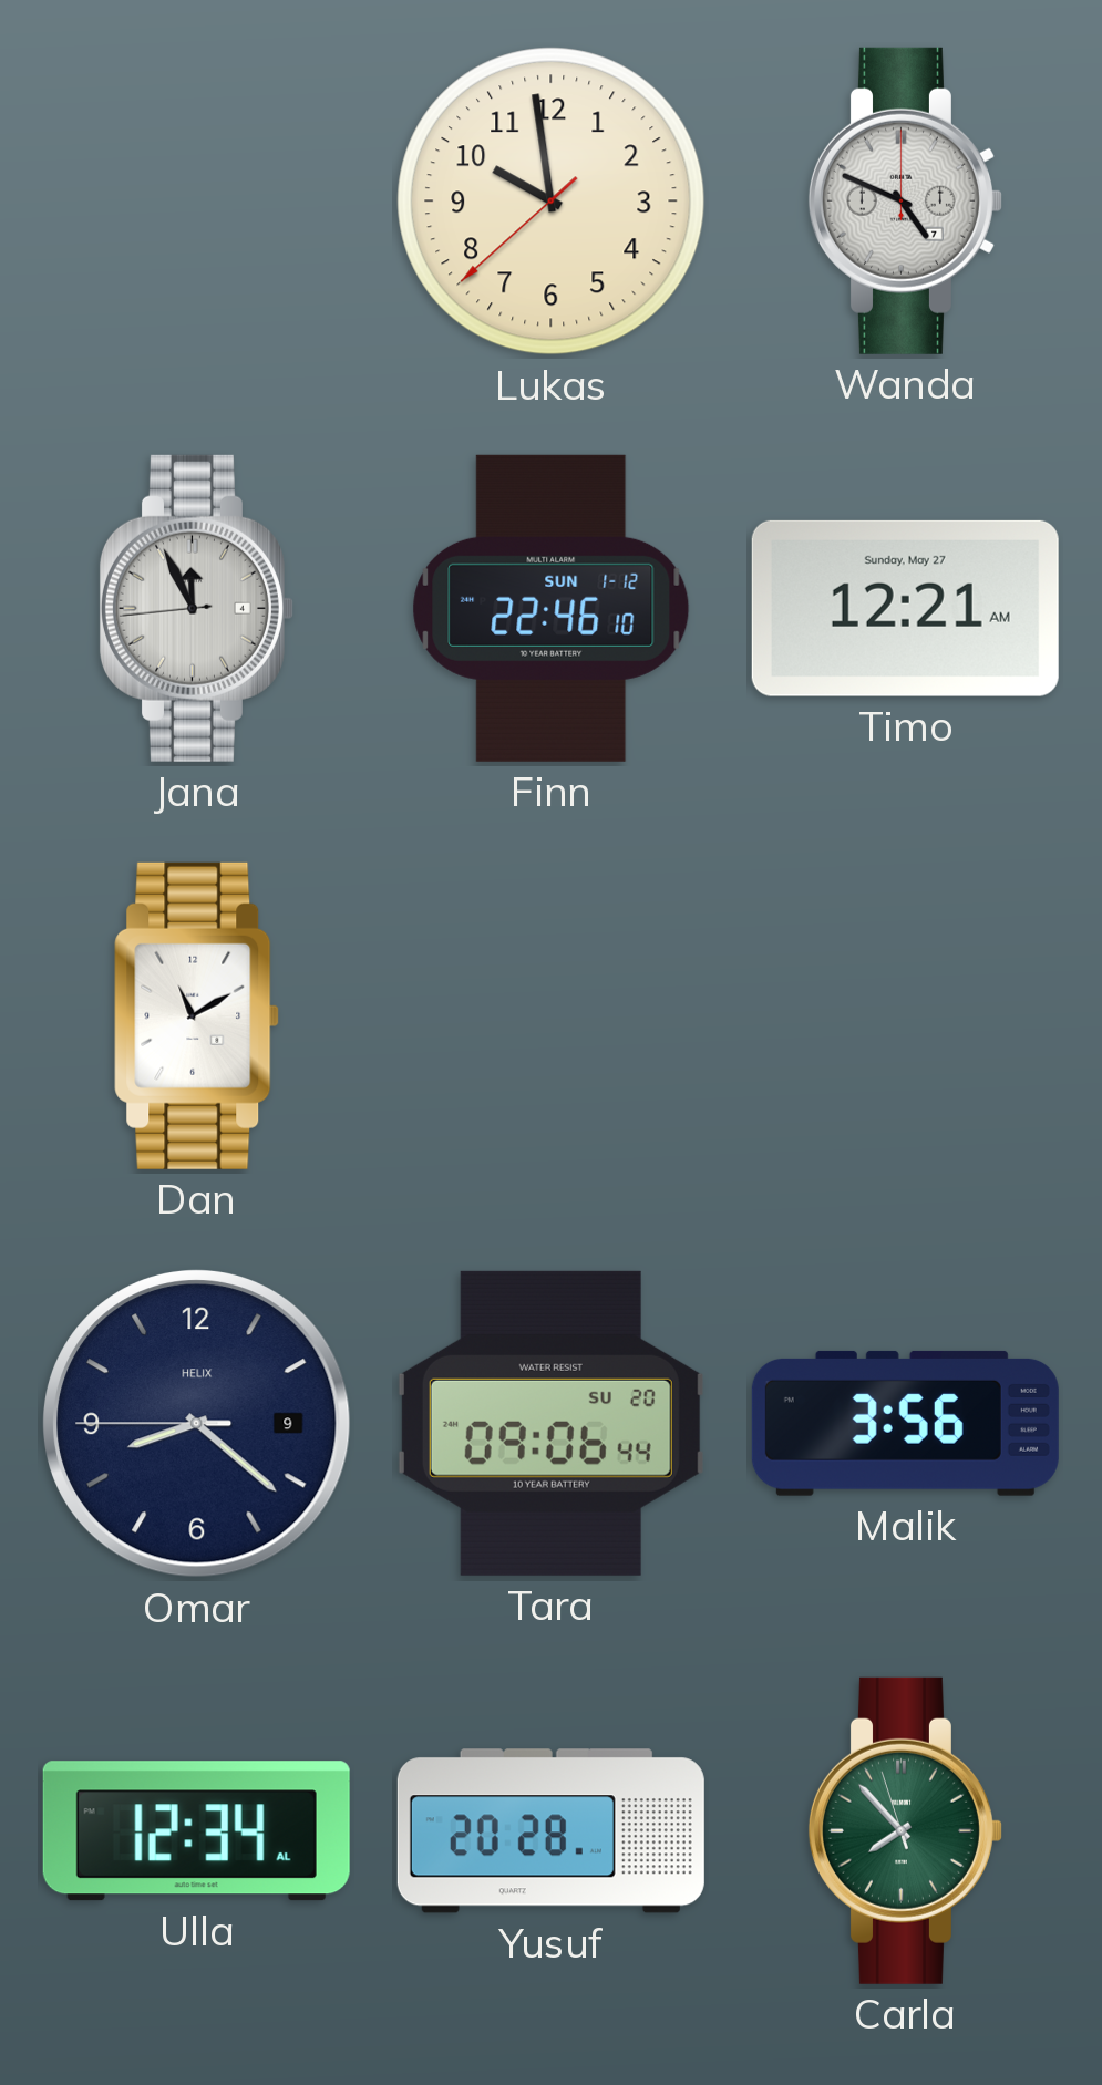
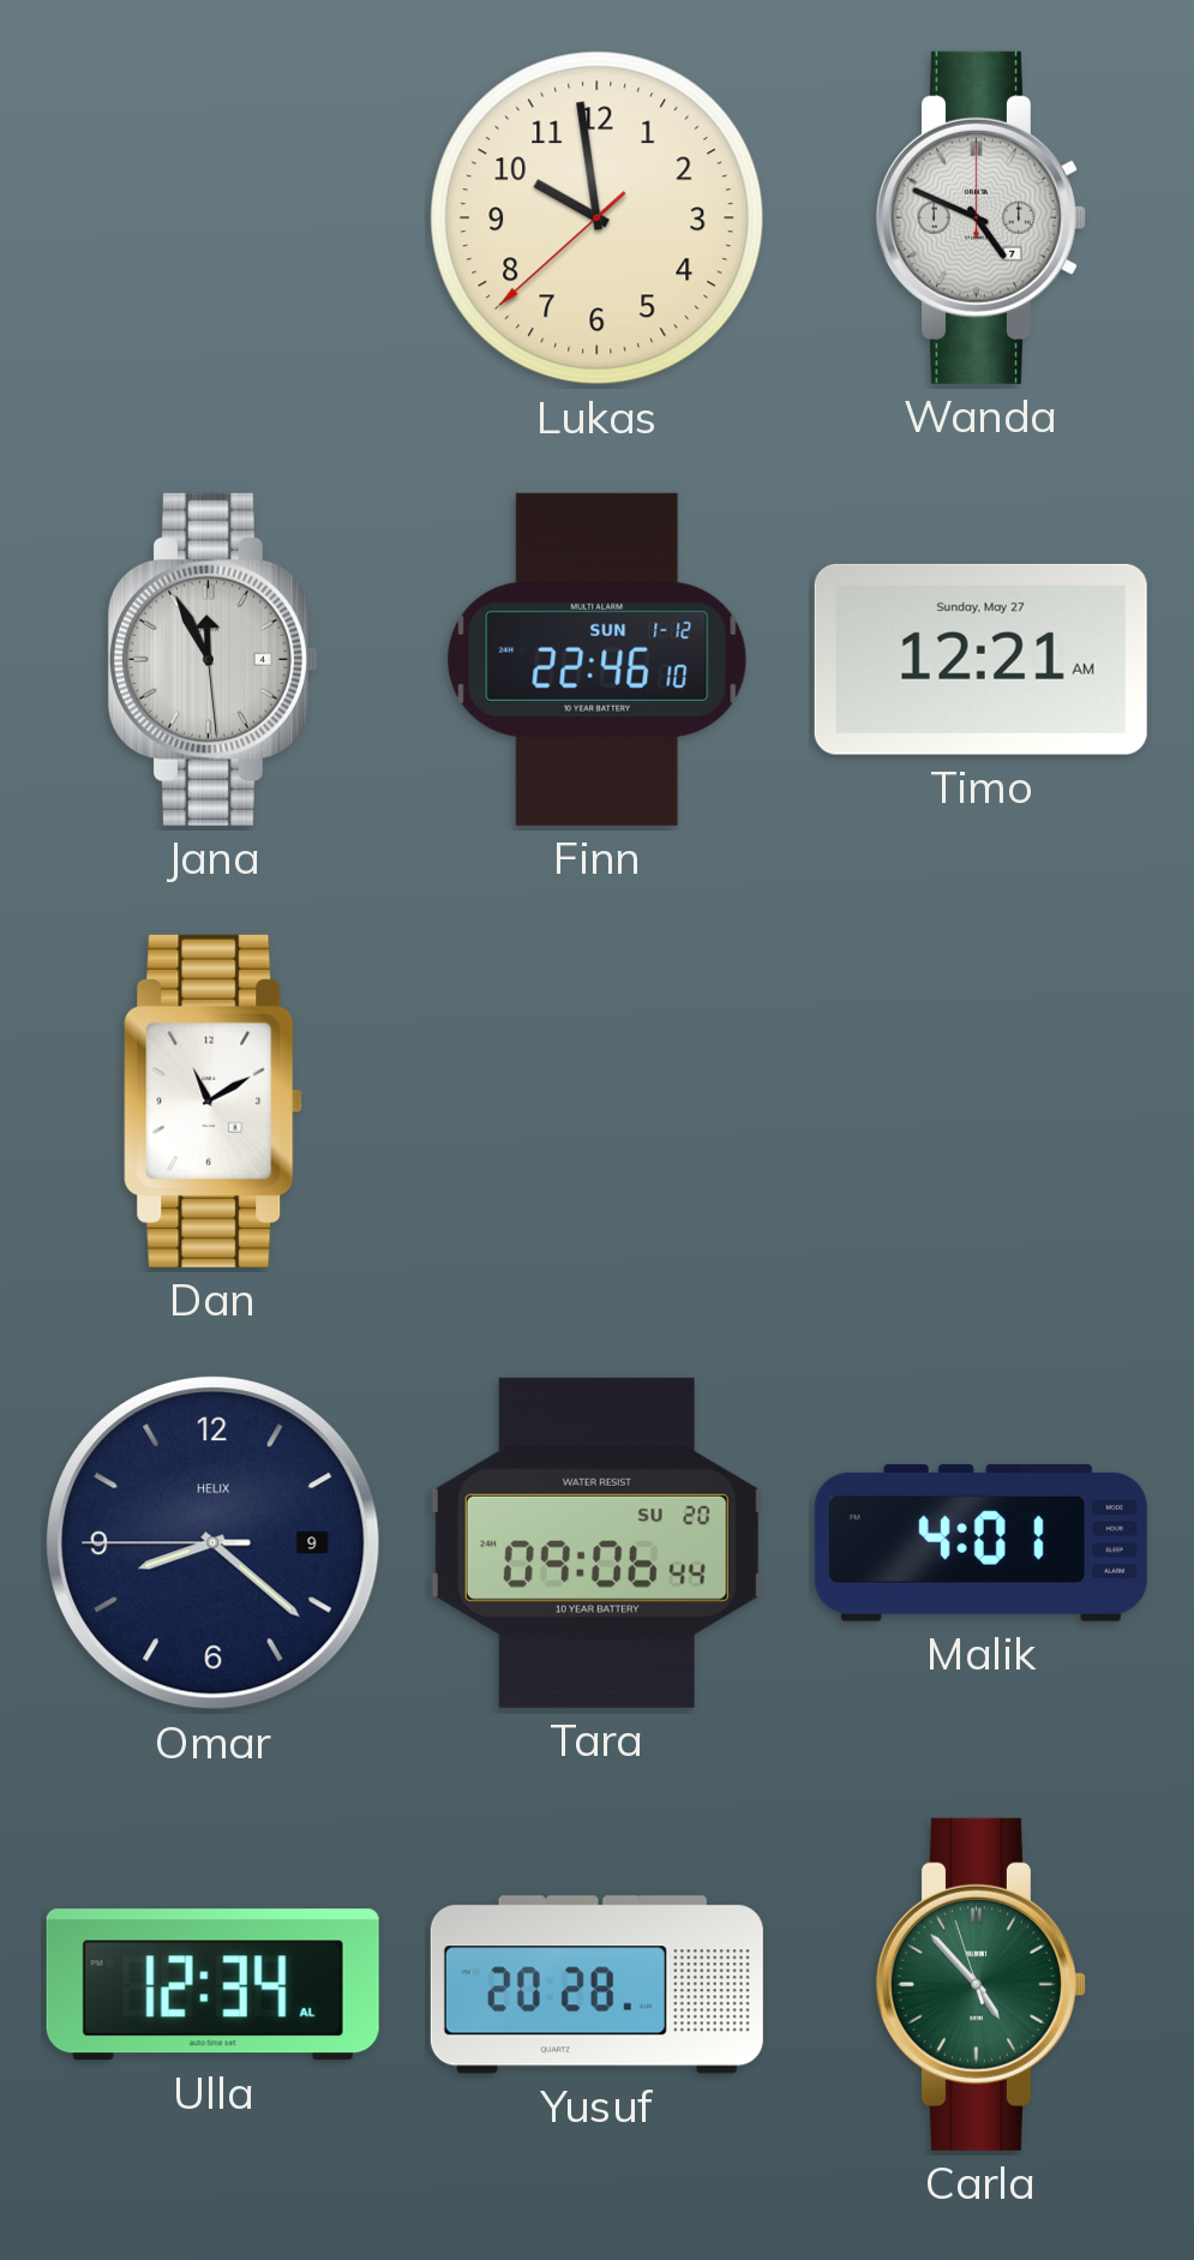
Jana: 11:55:44 -> 11:55:29 (212, 659)
Malik: 3:56 -> 4:01 (980, 1542)
Carla: 7:52 -> 4:52 (980, 1984)
